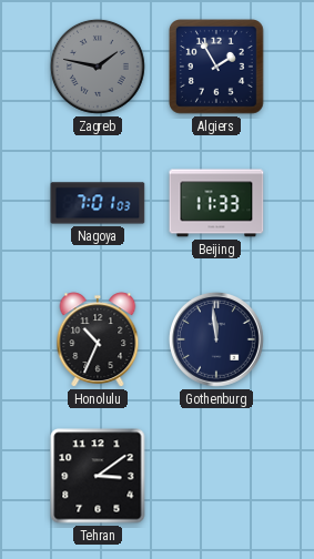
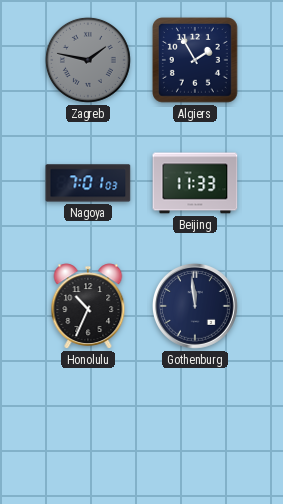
Tehran: 3:09 -> none (98, 476)
